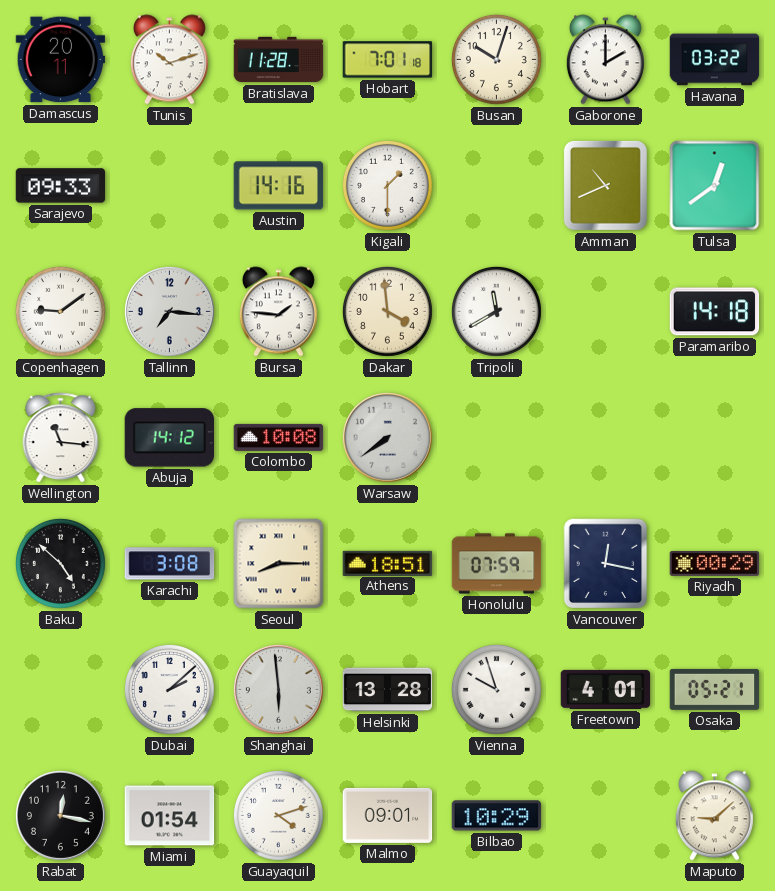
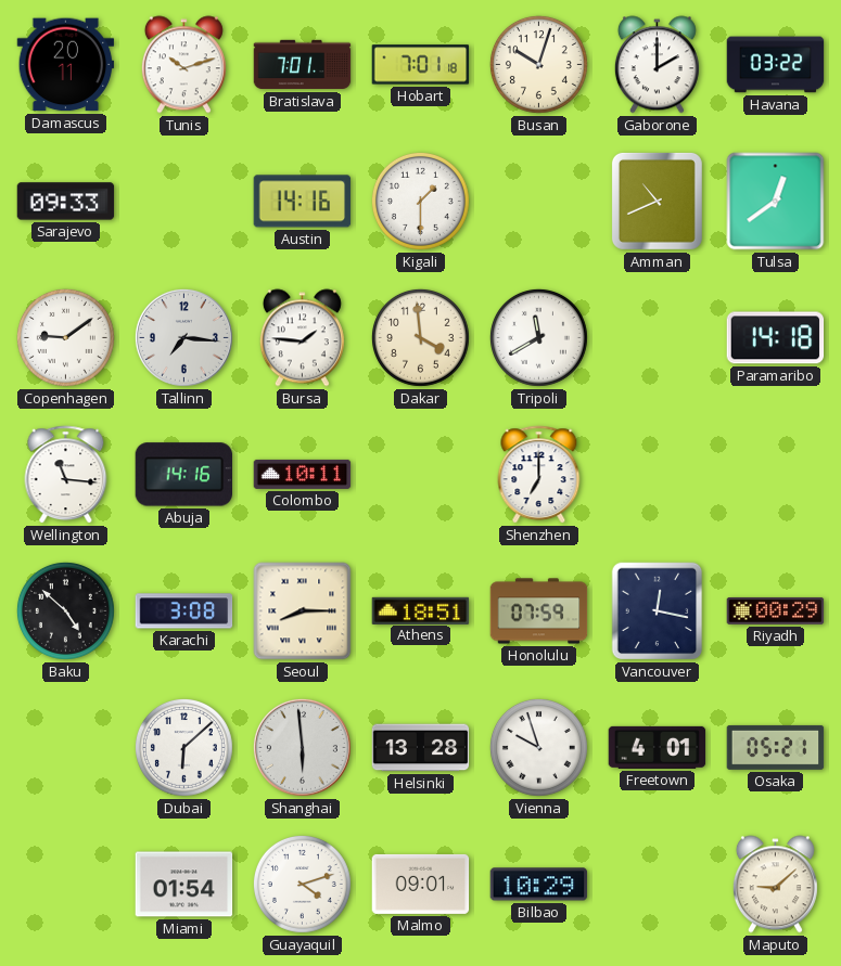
Bratislava: 11:28 -> 7:01 (303, 65)
Abuja: 14:12 -> 14:16 (183, 475)
Colombo: 10:08 -> 10:11 (303, 474)
Warsaw: 7:39 -> none (387, 437)
Shenzhen: none -> 7:00 (539, 475)
Dubai: 2:08 -> 6:08 (183, 747)
Rabat: 12:17 -> none (60, 815)
